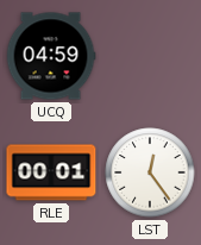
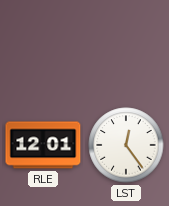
UCQ: 04:59 -> none (51, 56)
RLE: 00:01 -> 12:01 (43, 145)
